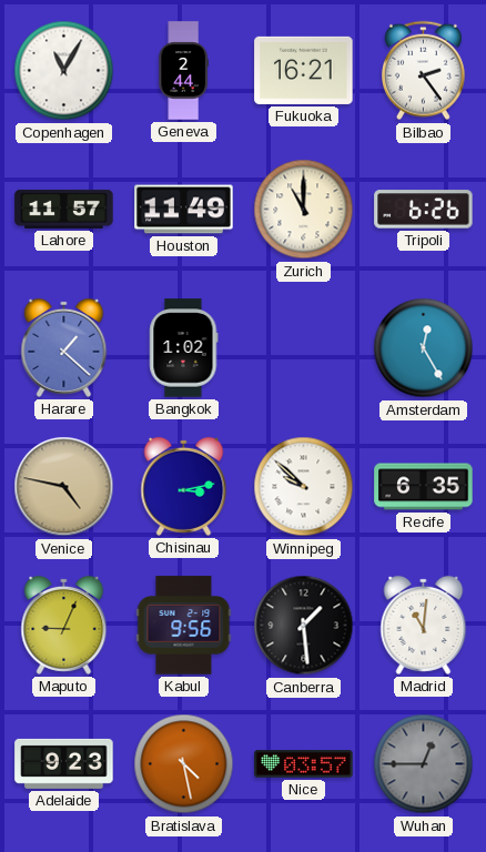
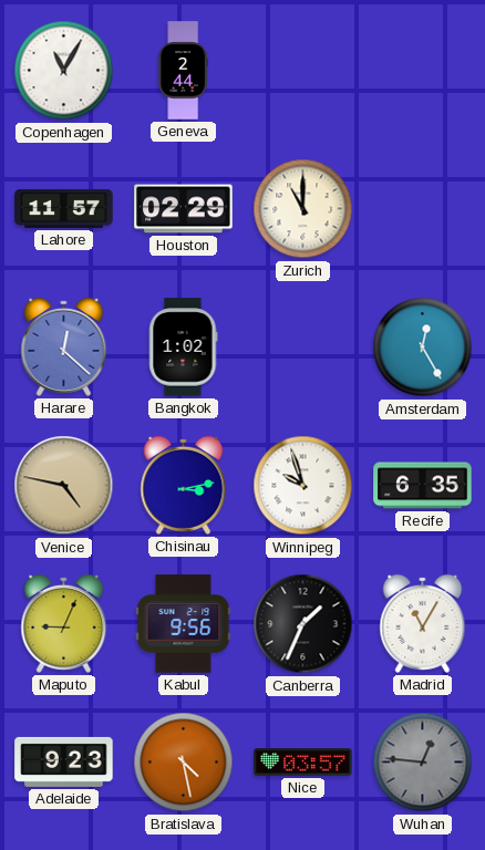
Fukuoka: 16:21 -> none (304, 70)
Bilbao: 2:24 -> none (423, 71)
Houston: 11:49 -> 02:29 (184, 209)
Tripoli: 6:26 -> none (424, 210)
Harare: 1:22 -> 12:22 (64, 346)
Winnipeg: 9:52 -> 9:57 (303, 486)
Canberra: 1:29 -> 1:34 (303, 624)
Madrid: 11:01 -> 11:05 (423, 623)
Wuhan: 12:45 -> 12:46 (423, 763)
